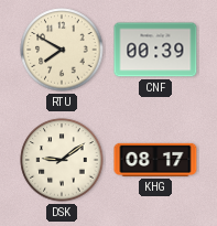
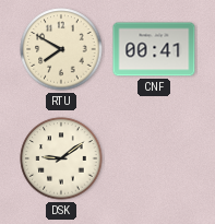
CNF: 00:39 -> 00:41 (154, 49)
KHG: 08:17 -> none (155, 160)
